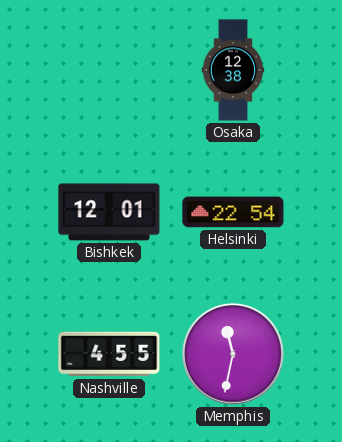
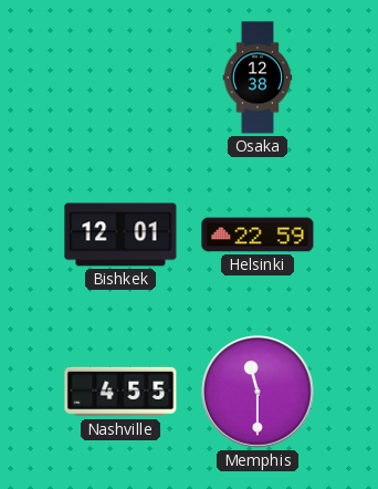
Helsinki: 22:54 -> 22:59 (258, 235)
Memphis: 11:32 -> 11:30 (258, 392)
